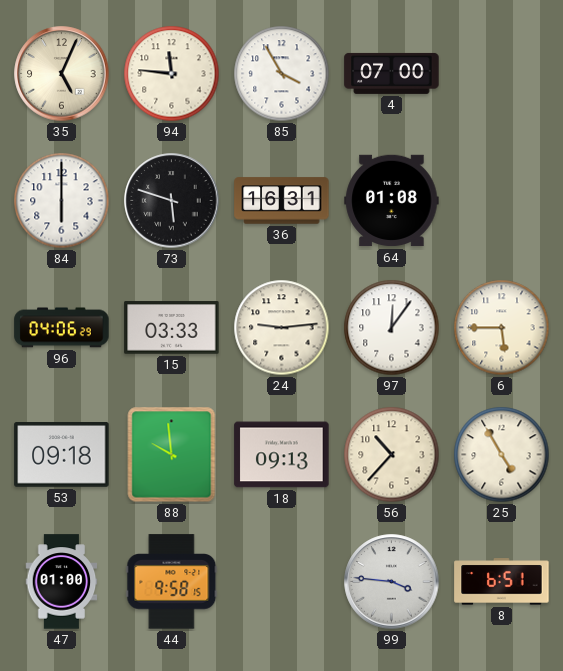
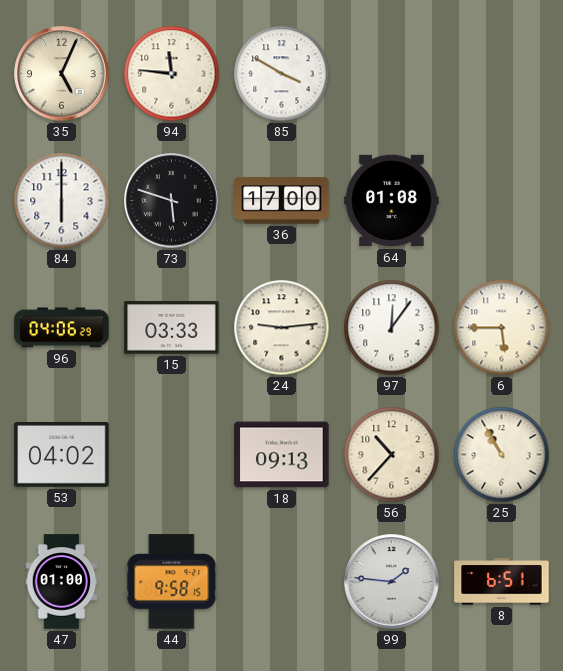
85: 3:55 -> 3:50 (282, 74)
4: 07:00 -> none (392, 73)
36: 16:31 -> 17:00 (282, 201)
53: 09:18 -> 04:02 (62, 455)
88: 9:59 -> none (172, 455)
25: 4:55 -> 10:55 (502, 455)
99: 3:46 -> 1:46 (392, 582)
